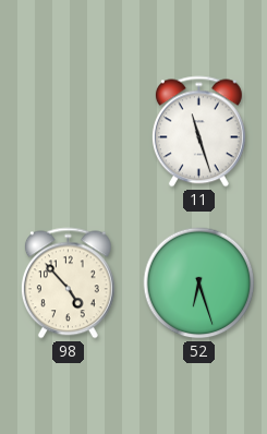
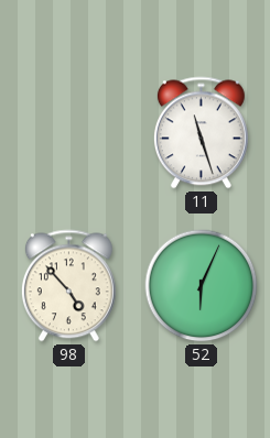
52: 6:27 -> 6:04 (202, 286)
